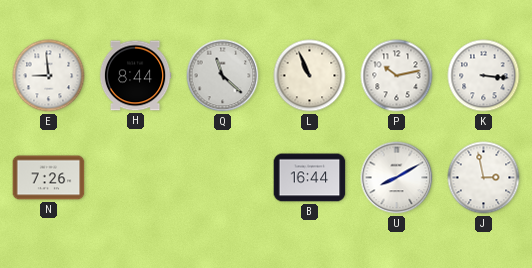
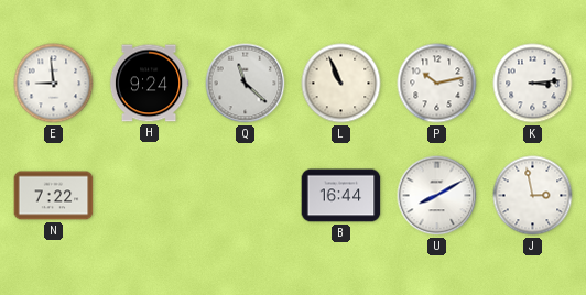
H: 8:44 -> 9:24 (149, 84)
K: 3:16 -> 3:14 (533, 84)
N: 7:26 -> 7:22 (54, 196)
